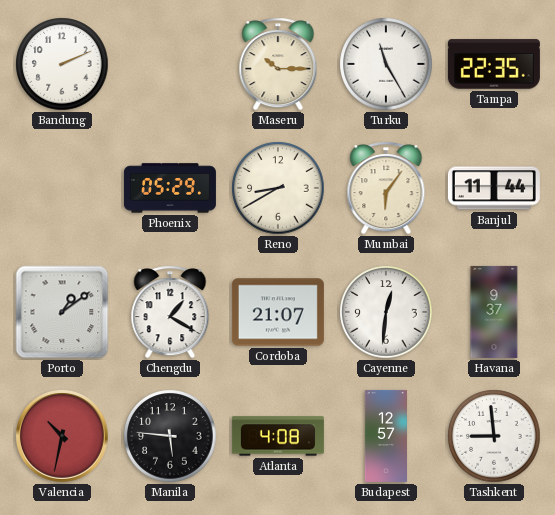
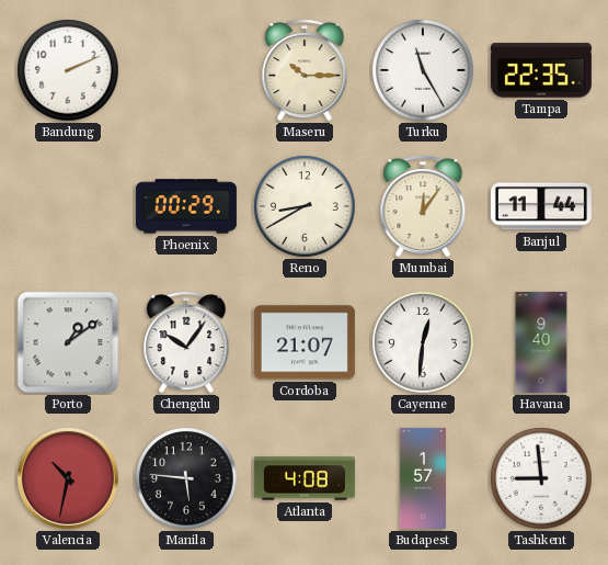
Phoenix: 05:29 -> 00:29 (186, 206)
Mumbai: 6:06 -> 12:06 (423, 206)
Chengdu: 1:20 -> 10:06 (186, 342)
Havana: 9:37 -> 9:40 (541, 342)
Budapest: 12:57 -> 1:57 (422, 478)
